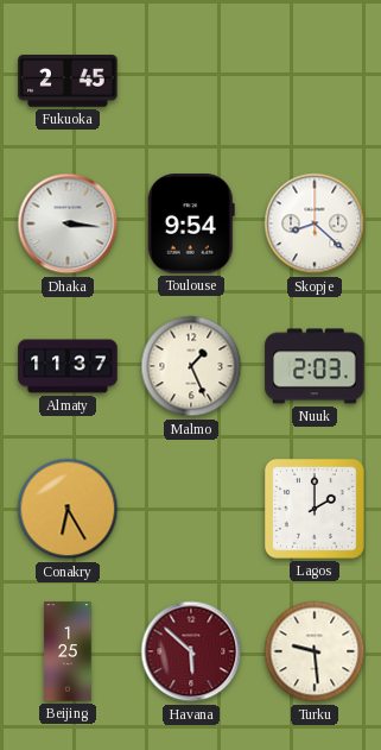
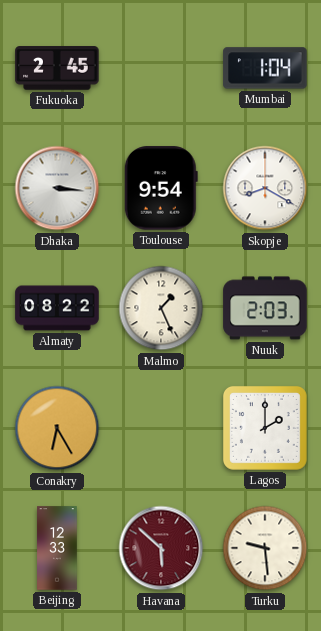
Mumbai: none -> 1:04 (265, 68)
Skopje: 8:22 -> 8:20 (265, 188)
Almaty: 11:37 -> 08:22 (57, 308)
Beijing: 1:25 -> 12:33 (57, 548)
